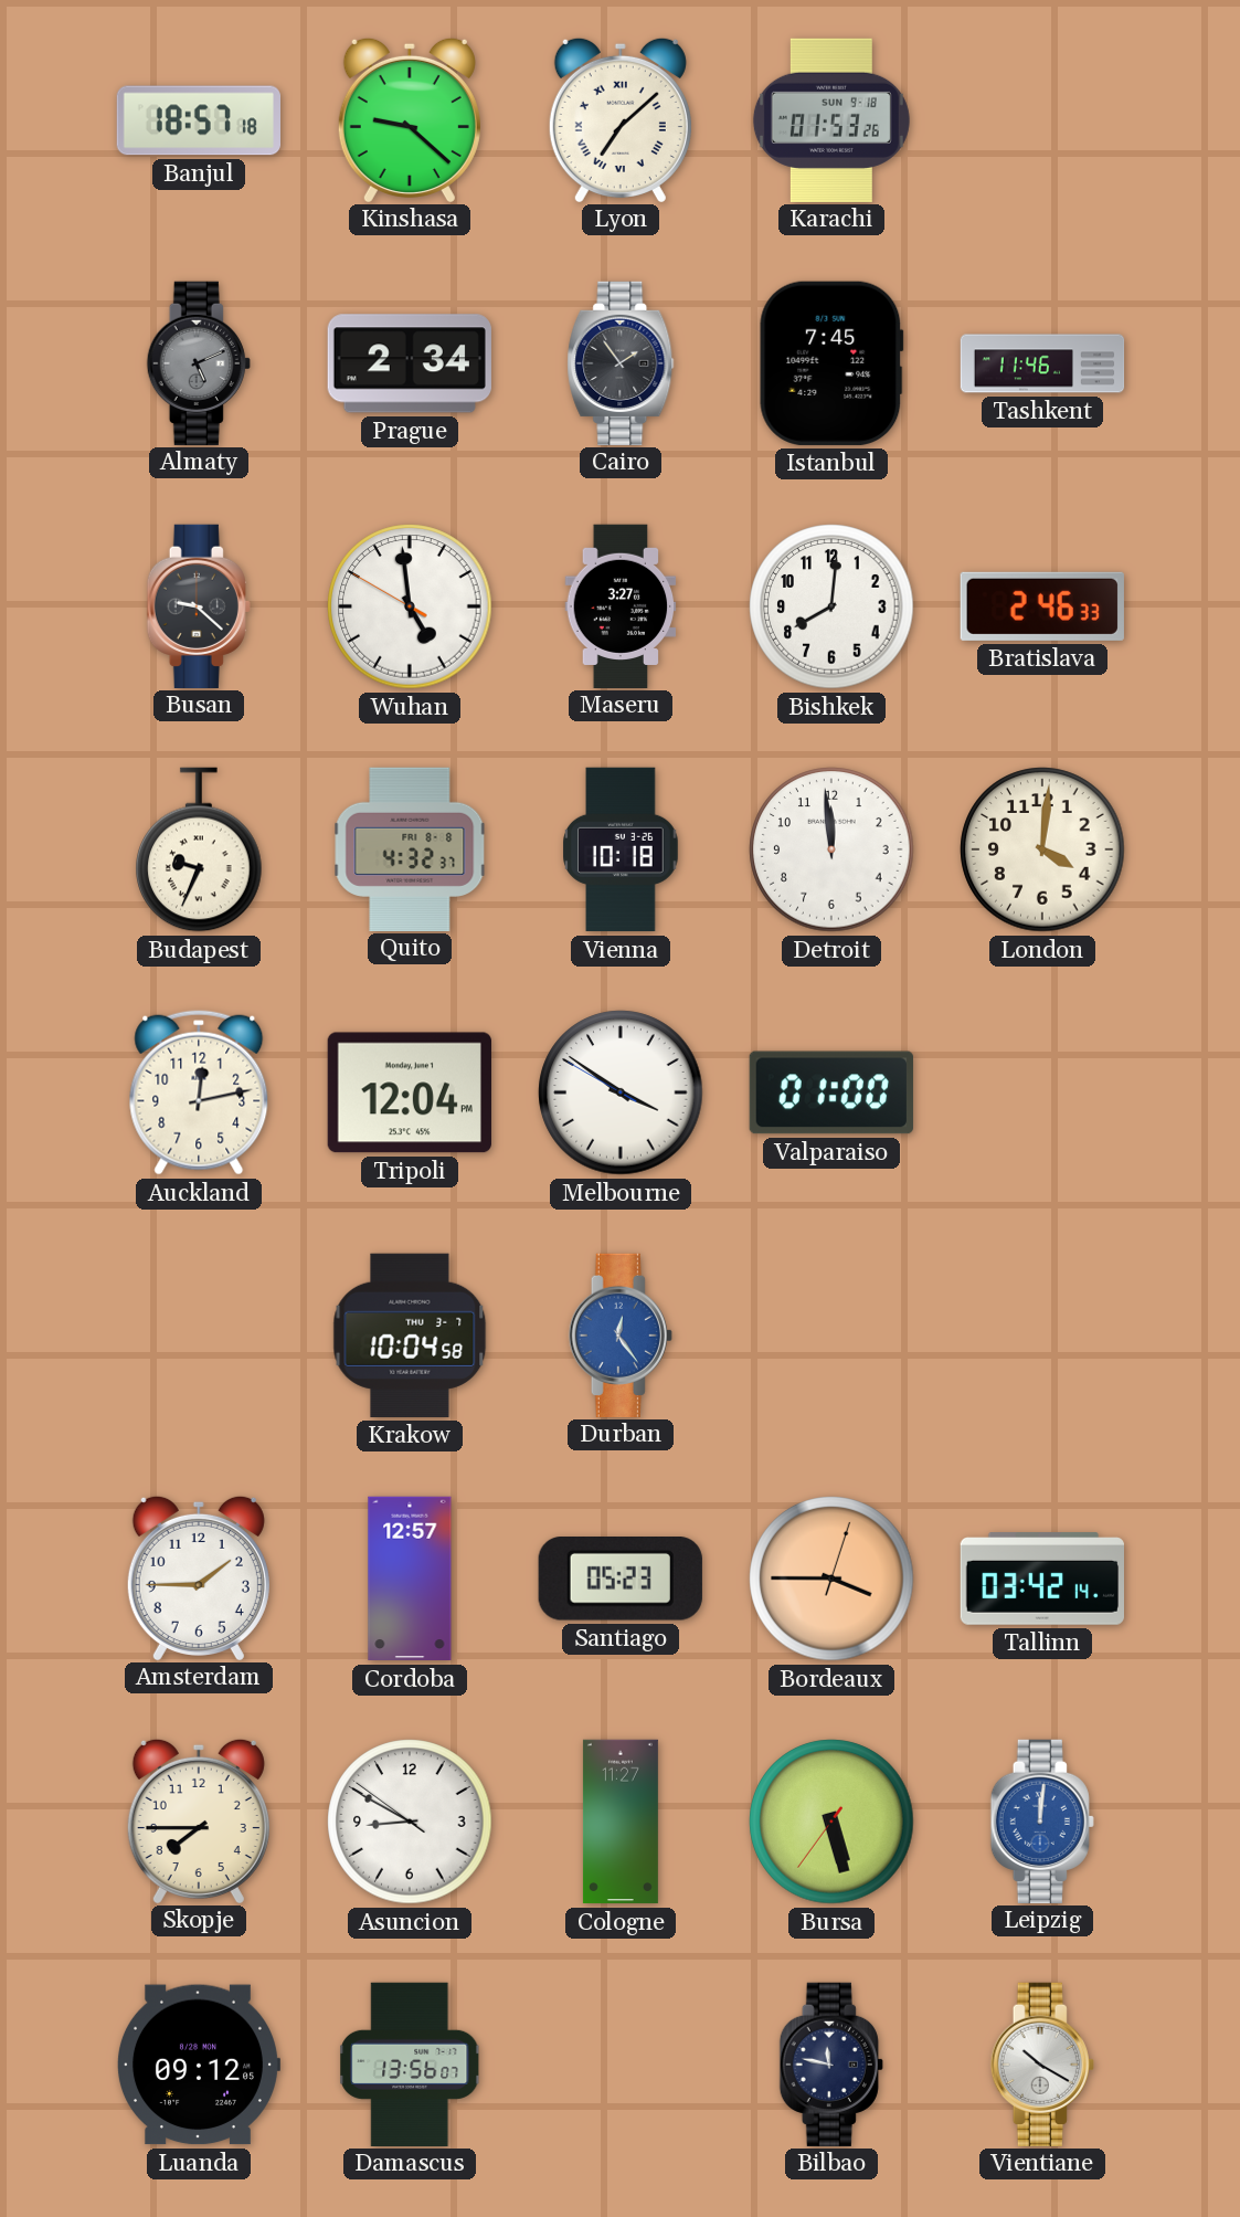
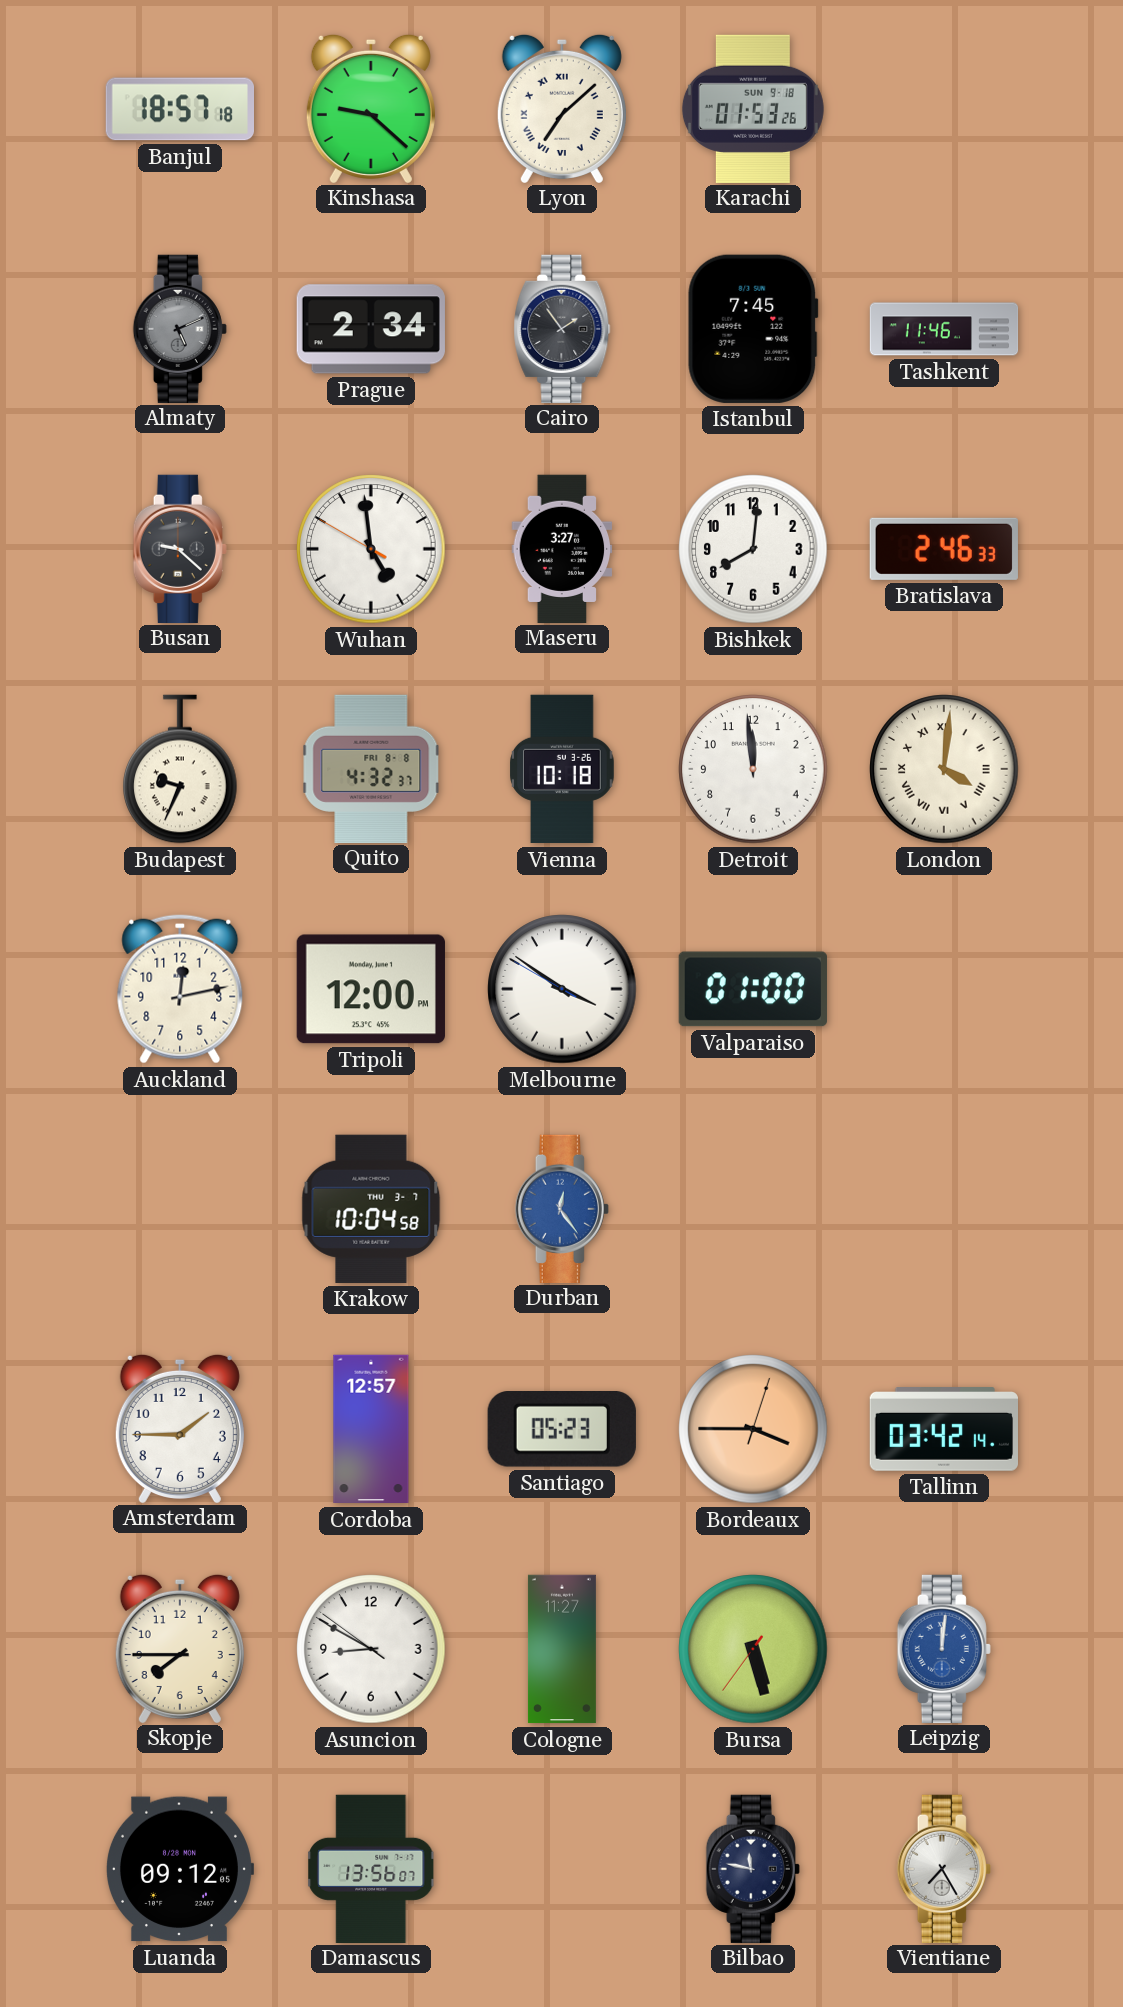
London numerals: Arabic -> Roman (944, 769)
Tripoli: 12:04 -> 12:00 (371, 989)
Vientiane: 10:20 -> 7:25 (944, 1868)
